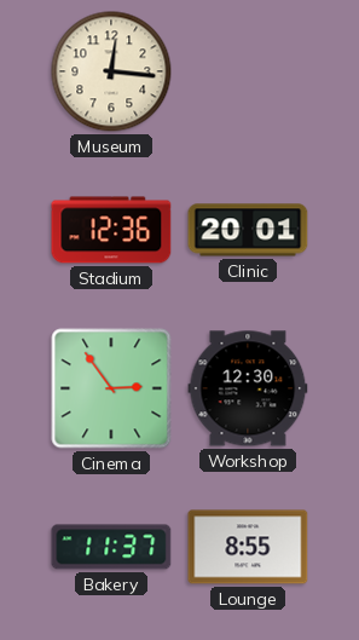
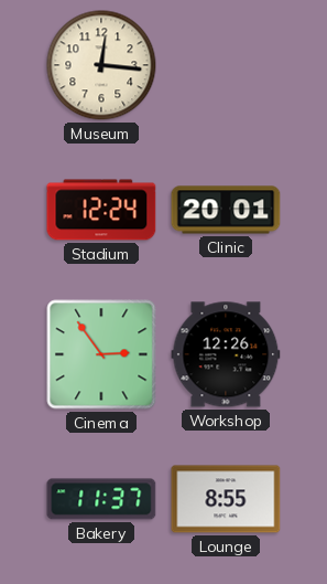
Stadium: 12:36 -> 12:24 (101, 210)
Workshop: 12:30 -> 12:26 (226, 354)
